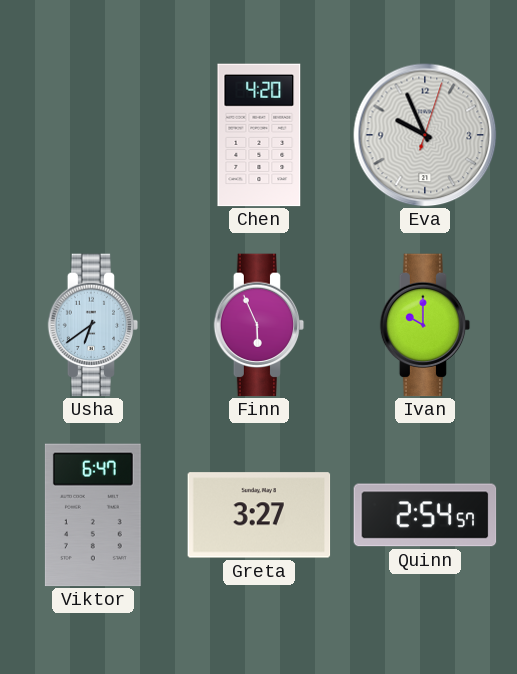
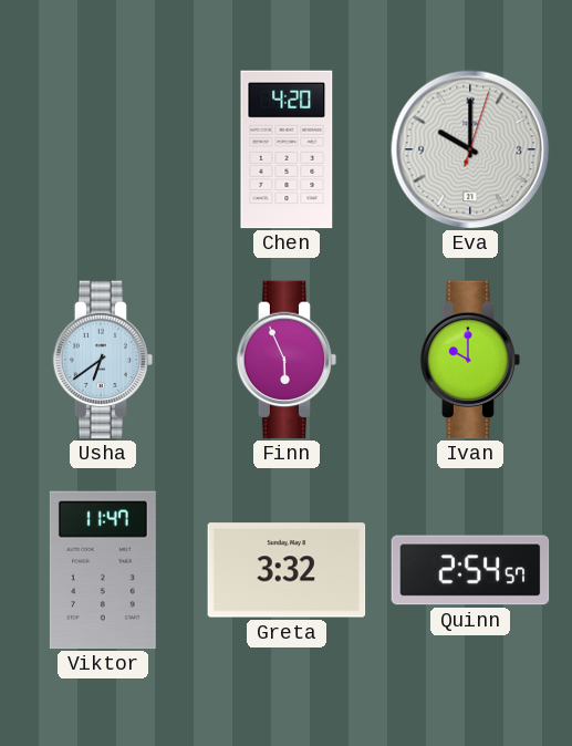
Eva: 9:56 -> 10:00 (470, 149)
Viktor: 6:47 -> 11:47 (103, 570)
Greta: 3:27 -> 3:32 (287, 570)
